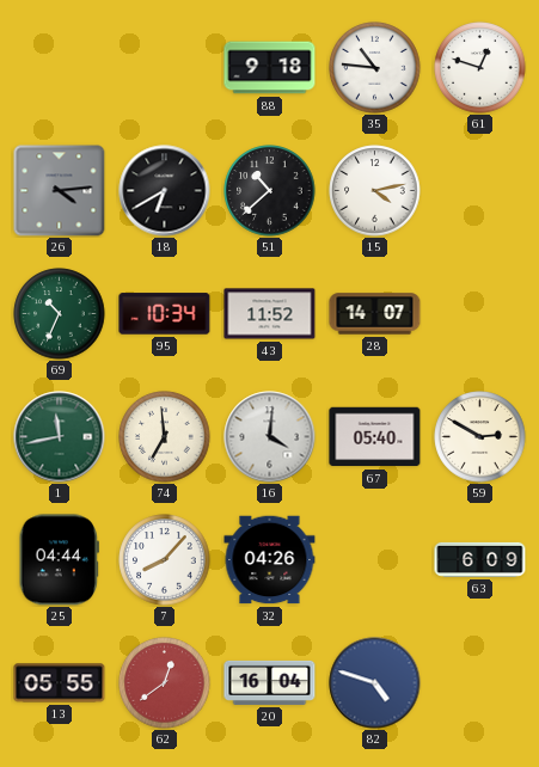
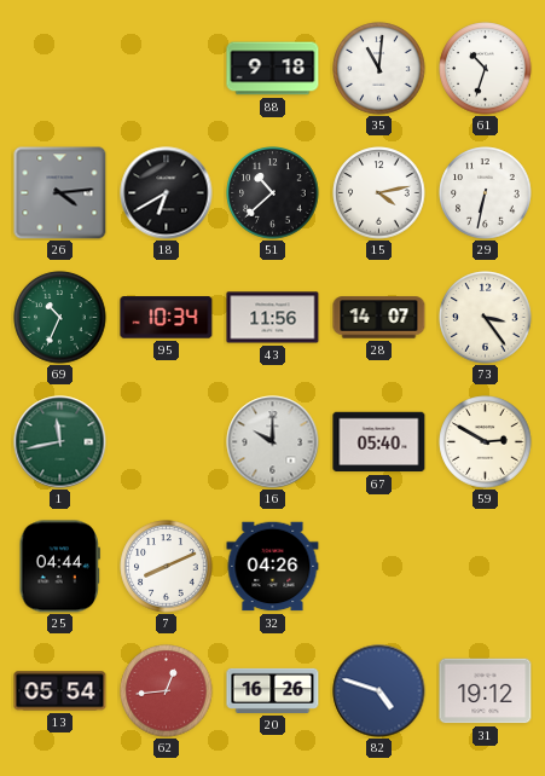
35: 10:46 -> 11:01 (379, 69)
61: 12:48 -> 10:33 (486, 69)
29: none -> 6:32 (486, 193)
43: 11:52 -> 11:56 (273, 318)
73: none -> 3:24 (486, 318)
74: 6:59 -> none (165, 437)
16: 4:01 -> 10:00 (273, 442)
7: 8:07 -> 8:11 (167, 567)
63: 6:09 -> none (480, 559)
13: 05:55 -> 05:54 (60, 691)
62: 12:39 -> 12:44 (167, 691)
20: 16:04 -> 16:26 (273, 690)
31: none -> 19:12 (486, 691)
